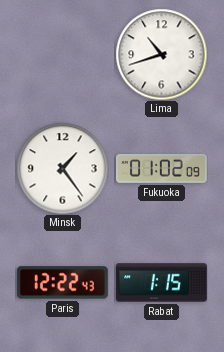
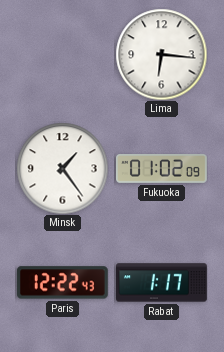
Lima: 10:42 -> 6:16 (161, 54)
Rabat: 1:15 -> 1:17 (162, 283)
